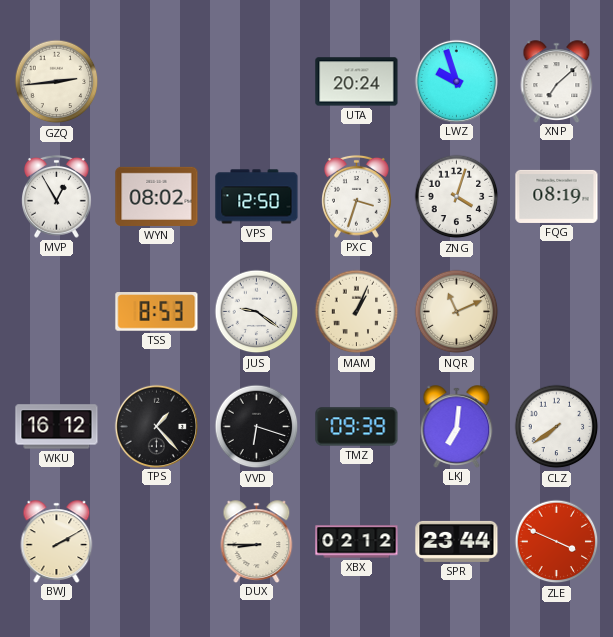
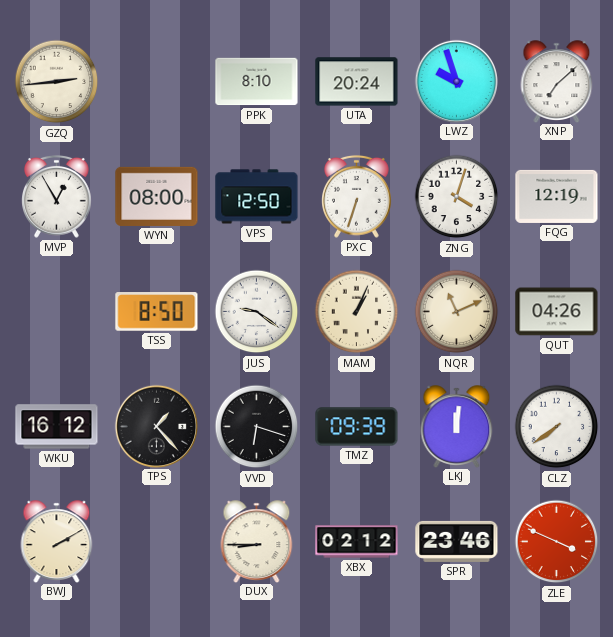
PPK: none -> 8:10 (257, 82)
WYN: 08:02 -> 08:00 (157, 196)
PXC: 3:33 -> 6:33 (357, 196)
FQG: 08:19 -> 12:19 (557, 196)
TSS: 8:53 -> 8:50 (157, 312)
QUT: none -> 04:26 (557, 312)
LKJ: 7:01 -> 12:01 (457, 426)
SPR: 23:44 -> 23:46 (457, 541)
